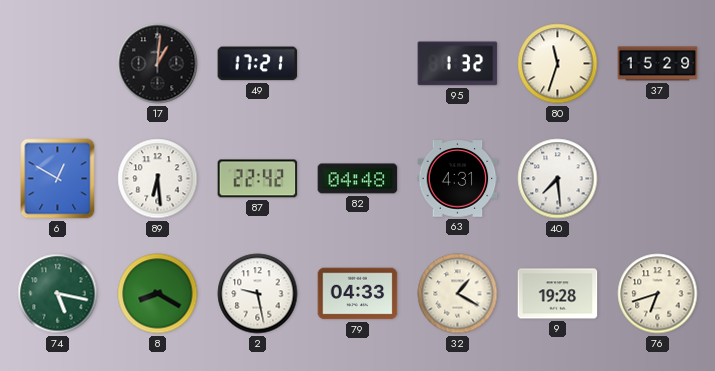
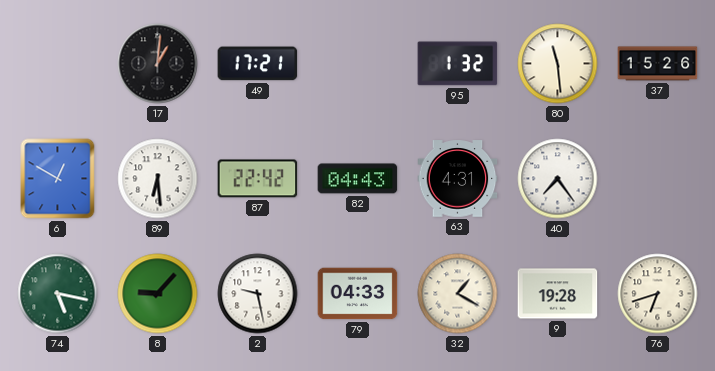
80: 11:33 -> 11:29 (558, 64)
37: 15:29 -> 15:26 (658, 64)
82: 04:48 -> 04:43 (358, 179)
40: 7:29 -> 7:24 (558, 179)
8: 8:20 -> 9:07 (158, 294)
